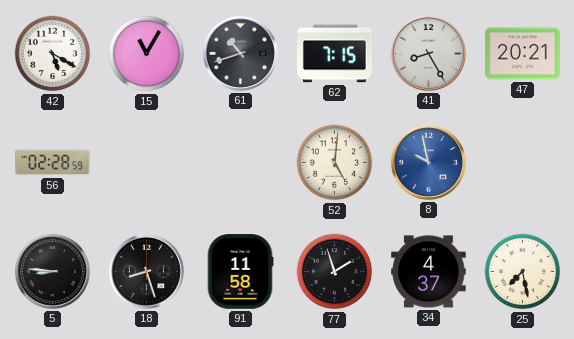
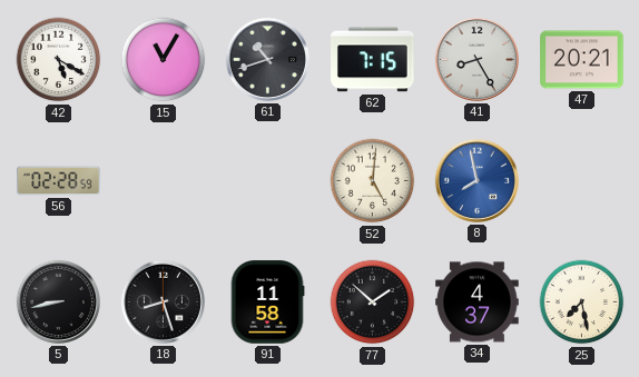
8: 9:58 -> 7:58 (476, 180)
5: 8:46 -> 8:43 (58, 301)
77: 1:57 -> 1:52 (373, 302)
